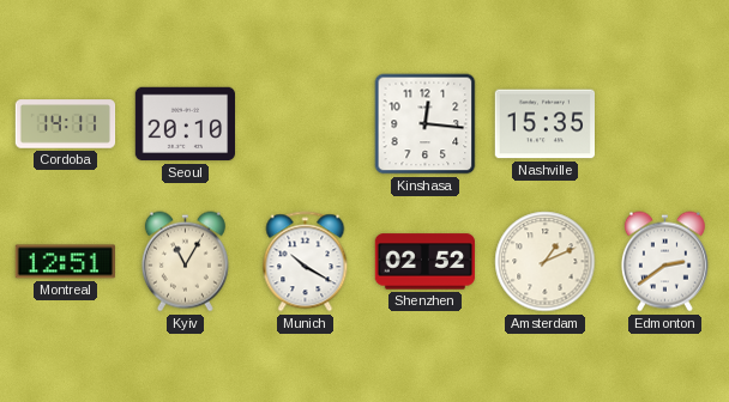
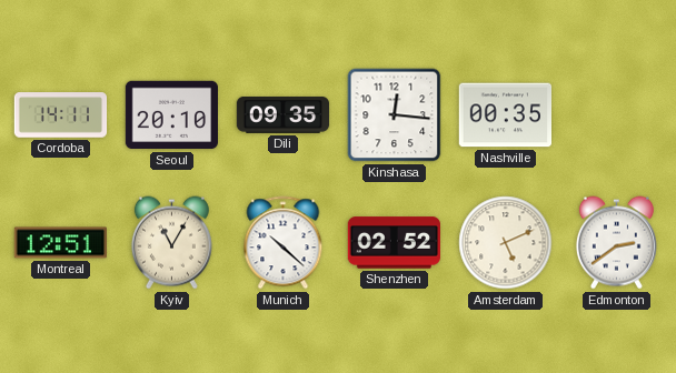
Dili: none -> 09:35 (284, 114)
Nashville: 15:35 -> 00:35 (505, 115)
Munich: 10:20 -> 10:22 (284, 243)
Amsterdam: 1:11 -> 5:11 (506, 243)
